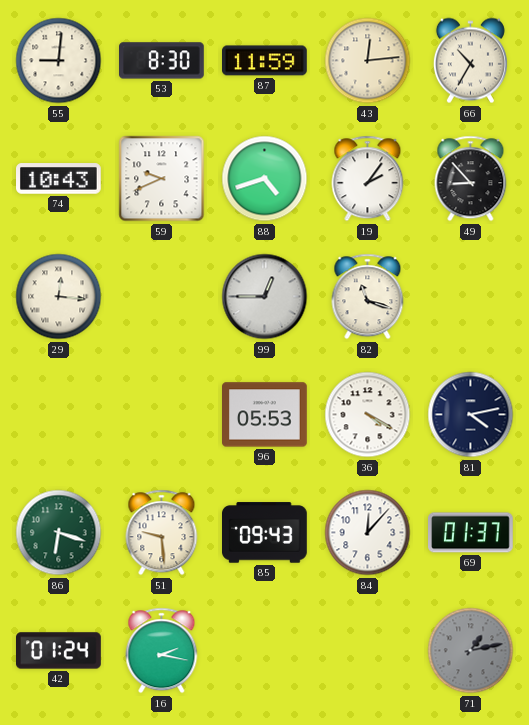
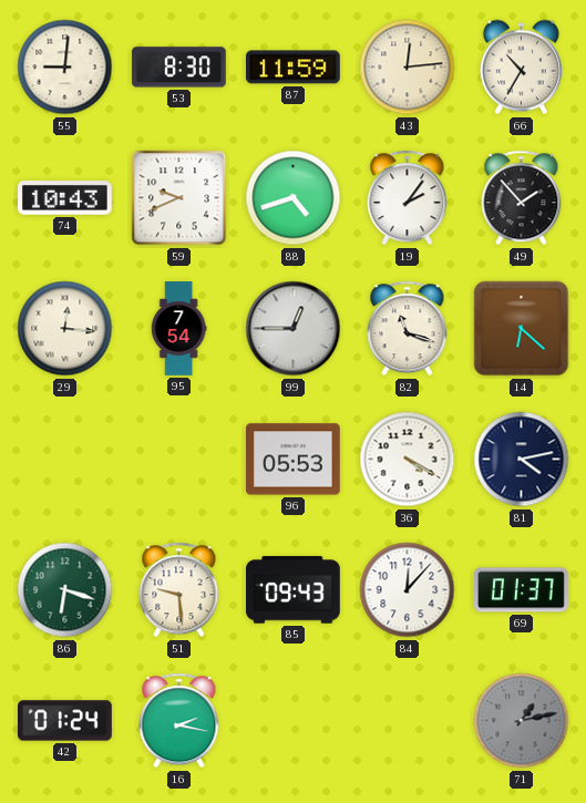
49: 8:53 -> 1:53 (522, 198)
95: none -> 7:54 (178, 329)
14: none -> 6:22 (522, 329)
